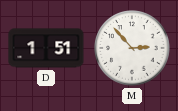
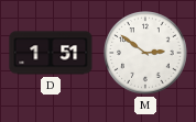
M: 2:53 -> 2:51 (145, 53)
